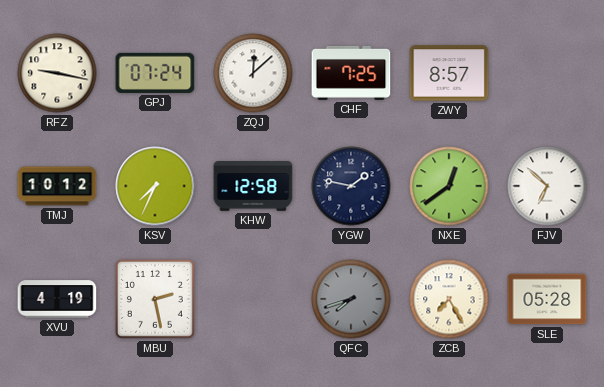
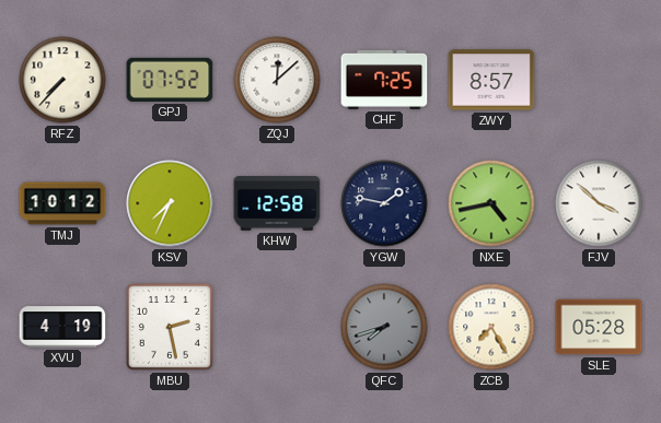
RFZ: 9:17 -> 7:37 (62, 80)
GPJ: 07:24 -> 07:52 (170, 80)
NXE: 12:39 -> 4:43 (491, 203)
FJV: 6:52 -> 3:52 (599, 203)
